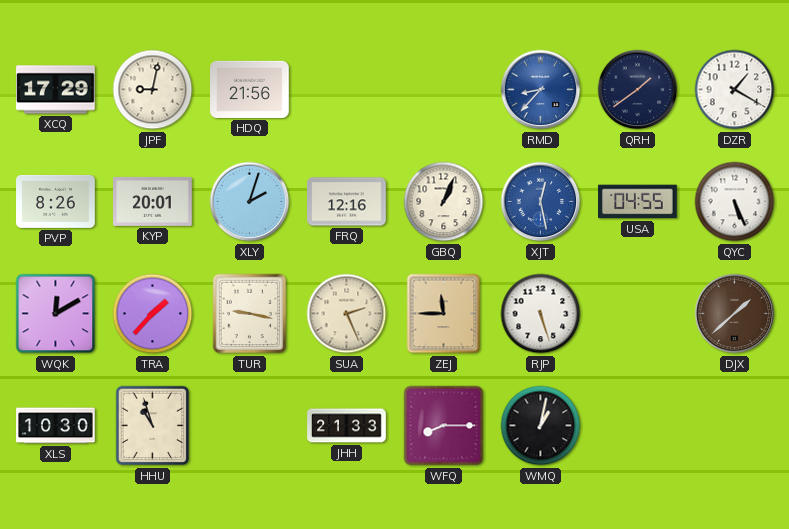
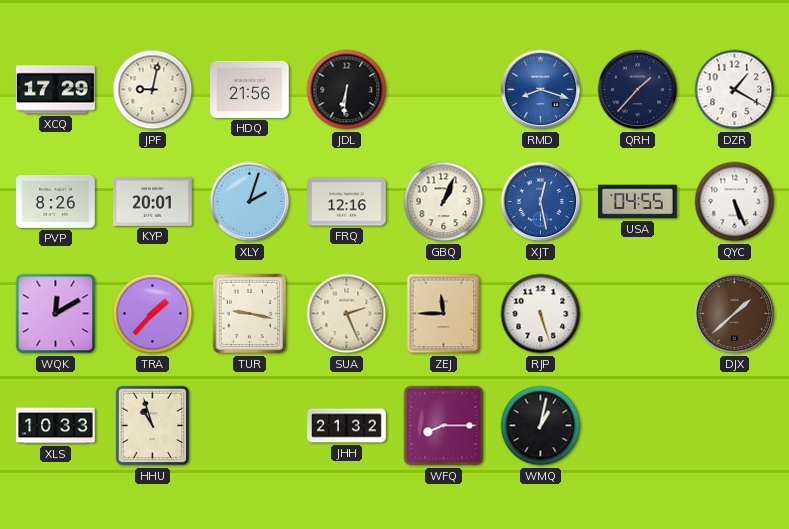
JDL: none -> 6:31 (347, 90)
RMD: 8:37 -> 8:18 (541, 90)
QRH: 1:39 -> 1:37 (638, 90)
XLS: 10:30 -> 10:33 (56, 426)
JHH: 21:33 -> 21:32 (347, 426)
